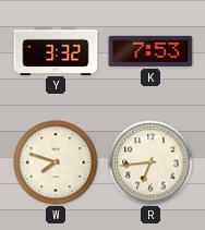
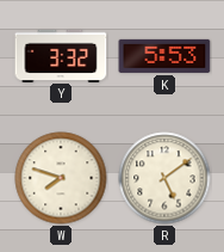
K: 7:53 -> 5:53 (164, 56)
R: 6:44 -> 5:09 (164, 178)
